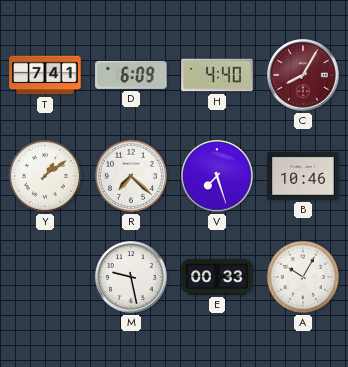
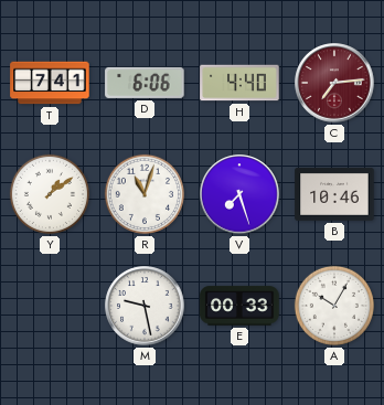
D: 6:09 -> 6:06 (145, 83)
C: 8:05 -> 7:14 (334, 83)
R: 7:22 -> 11:03 (145, 194)
